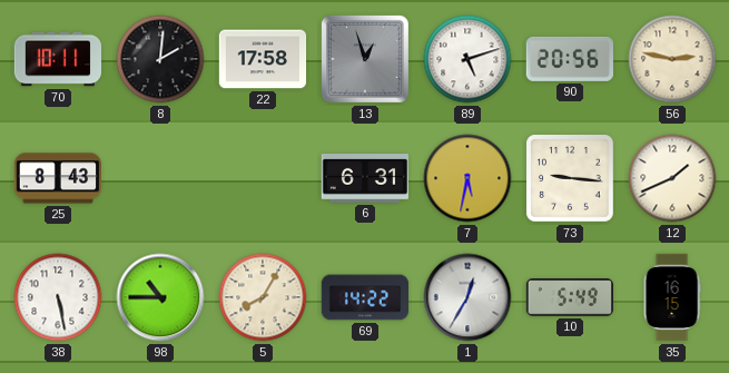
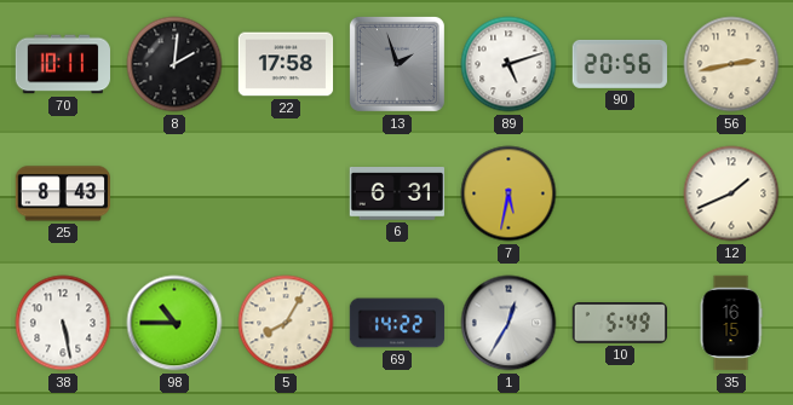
13: 12:57 -> 1:57 (397, 64)
56: 2:47 -> 2:43 (731, 64)
73: 9:16 -> none (571, 179)
